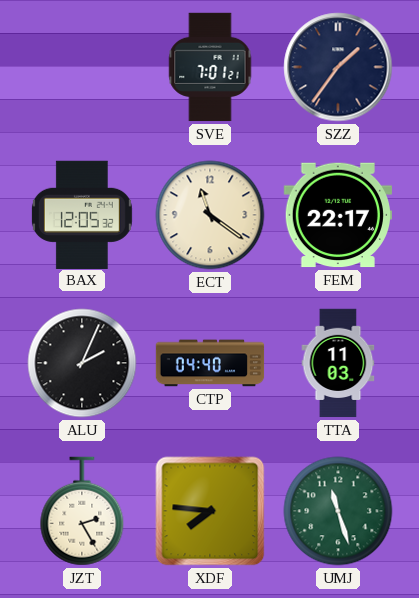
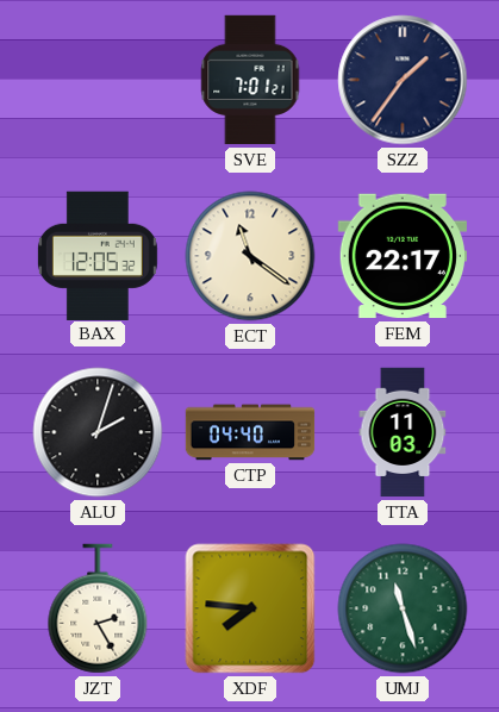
ALU: 2:04 -> 2:03 (98, 432)
